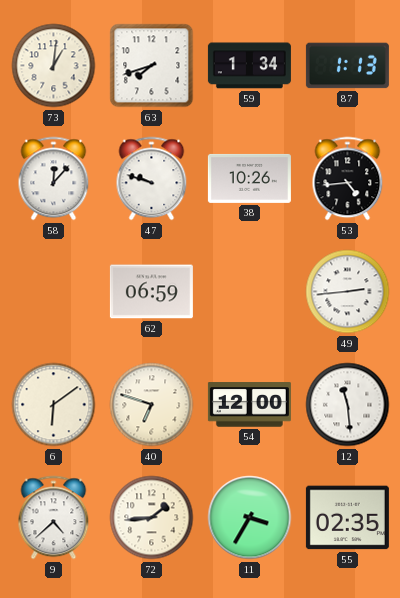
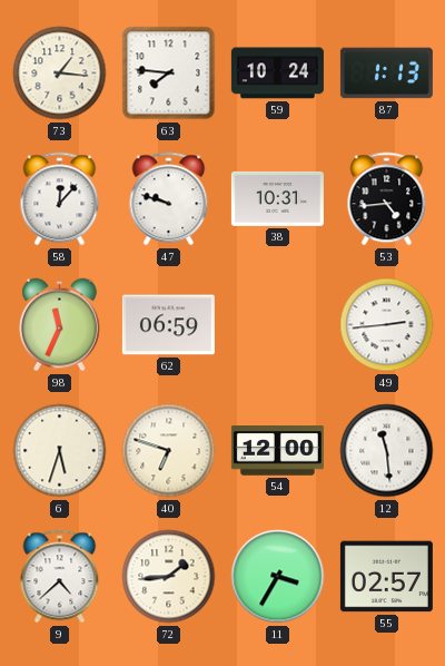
73: 1:01 -> 1:16 (60, 74)
63: 7:42 -> 7:46 (169, 74)
59: 1:34 -> 10:24 (277, 74)
38: 10:26 -> 10:31 (277, 198)
98: none -> 11:34 (60, 325)
6: 6:09 -> 5:33 (60, 451)
55: 02:35 -> 02:57 (386, 577)
